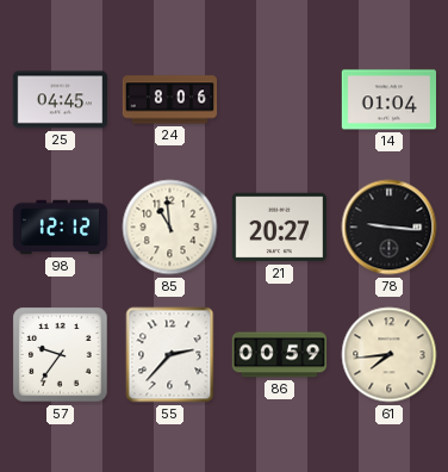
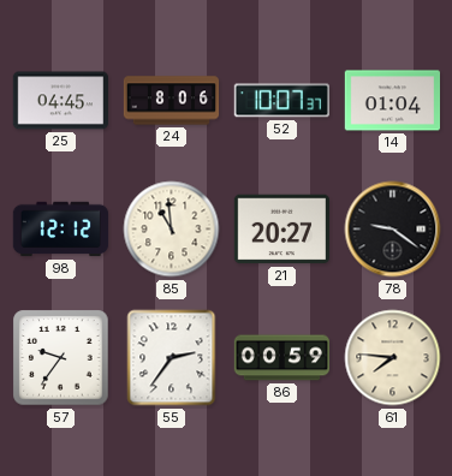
52: none -> 10:07 (281, 101)
78: 9:16 -> 9:21 (393, 230)
55: 2:37 -> 2:36 (172, 358)
61: 7:44 -> 7:46 (393, 358)
